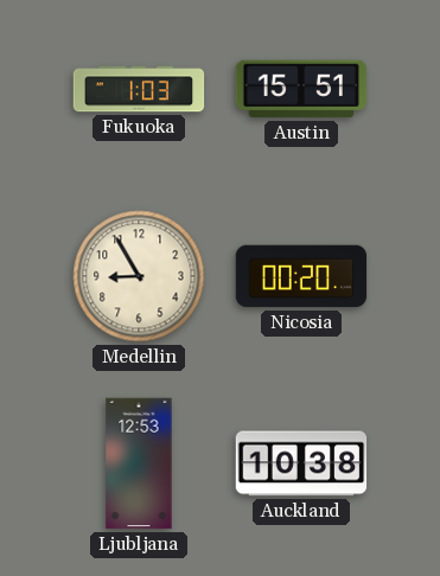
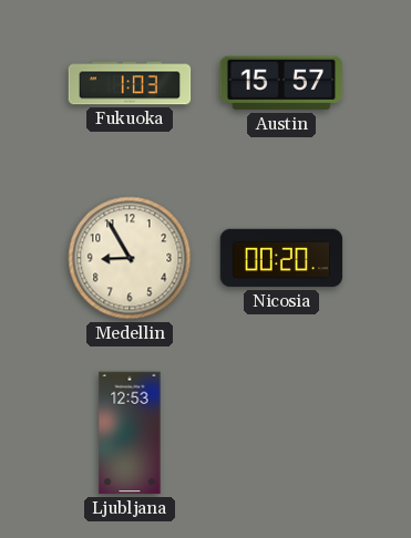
Austin: 15:51 -> 15:57 (281, 83)
Auckland: 10:38 -> none (301, 463)
